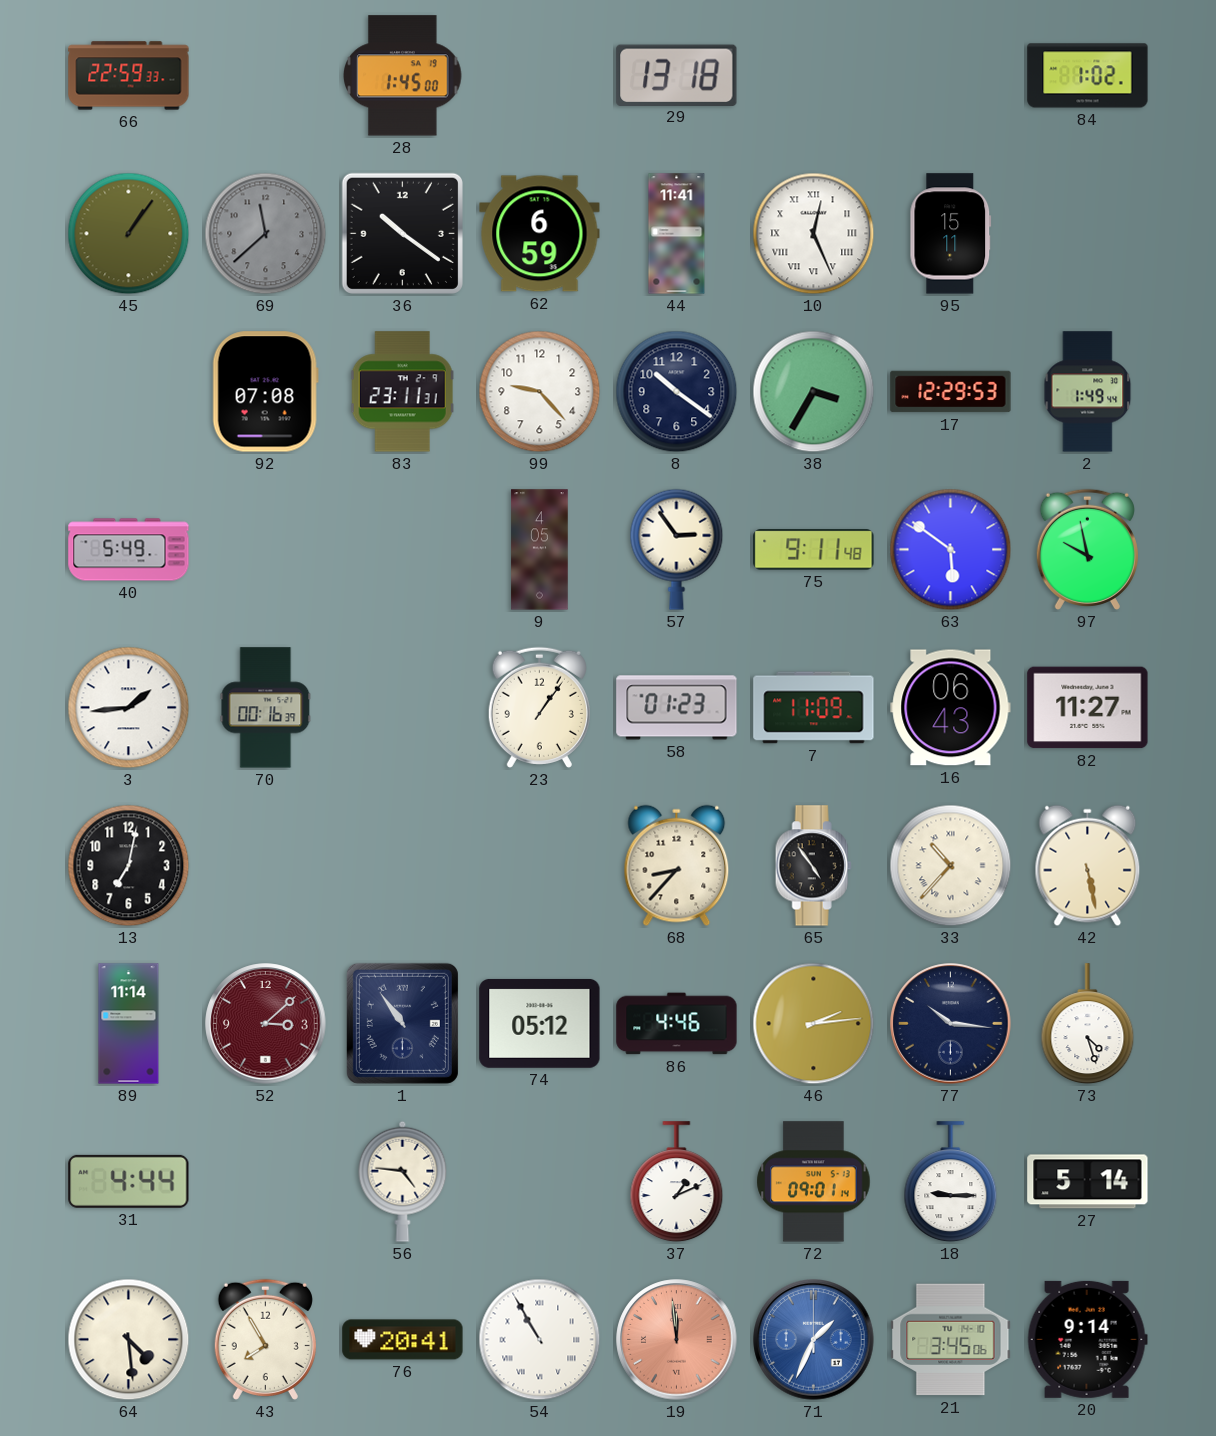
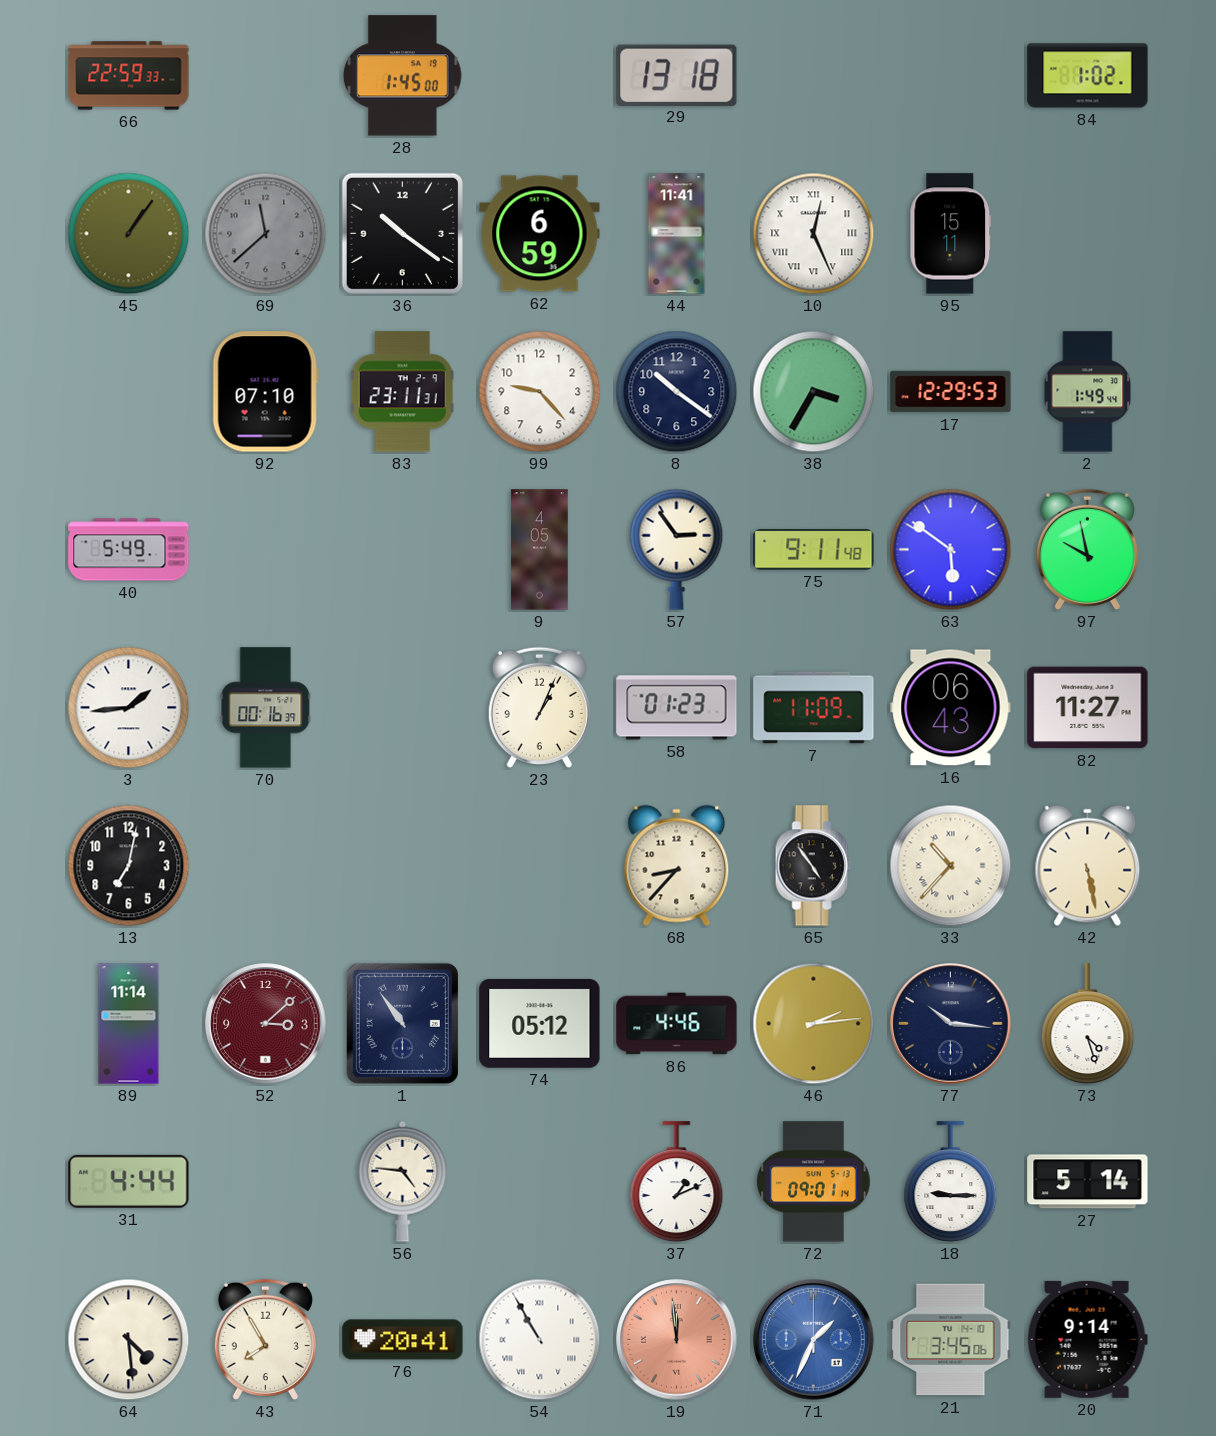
92: 07:08 -> 07:10 (265, 392)
23: 1:06 -> 1:04 (539, 707)
